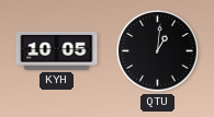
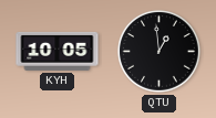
QTU: 1:01 -> 12:59 (160, 52)
